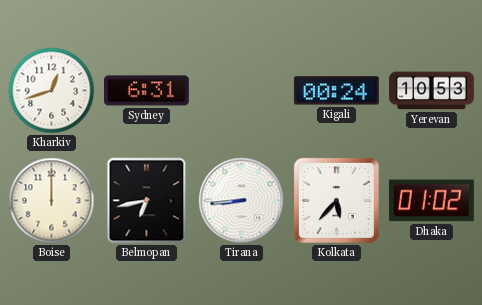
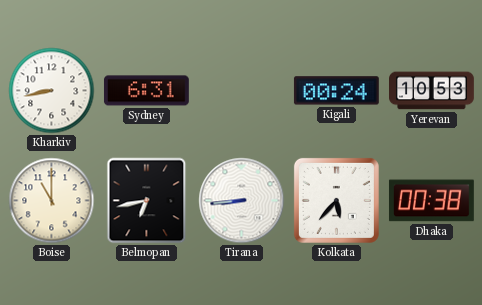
Kharkiv: 12:42 -> 8:43 (52, 91)
Boise: 12:00 -> 11:00 (52, 201)
Dhaka: 01:02 -> 00:38 (431, 201)
